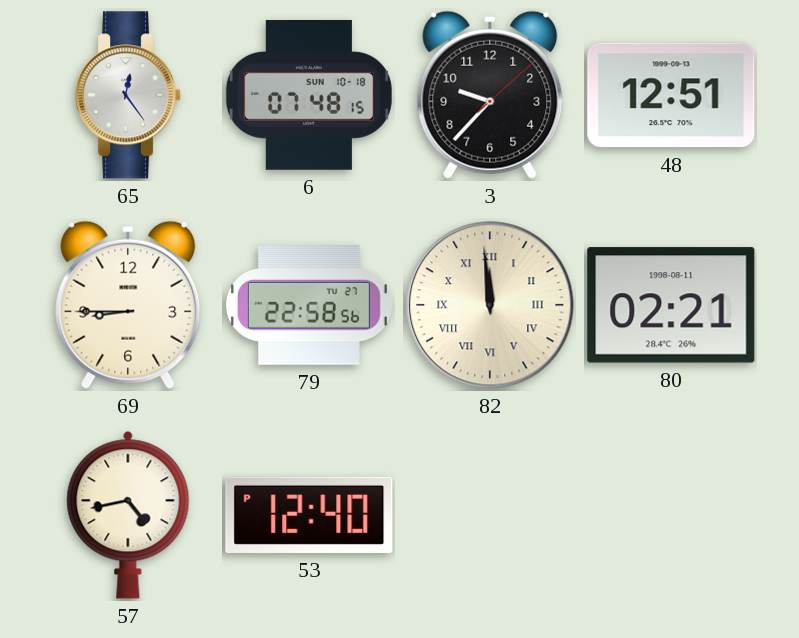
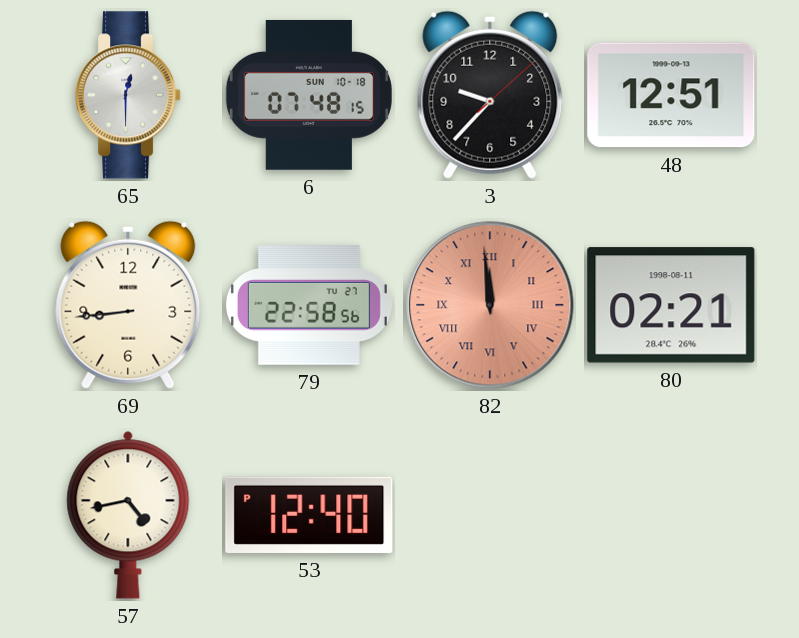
65: 12:24 -> 12:30 (129, 95)
69: 8:45 -> 8:44 (128, 305)
82 dial: cream -> salmon (490, 305)
